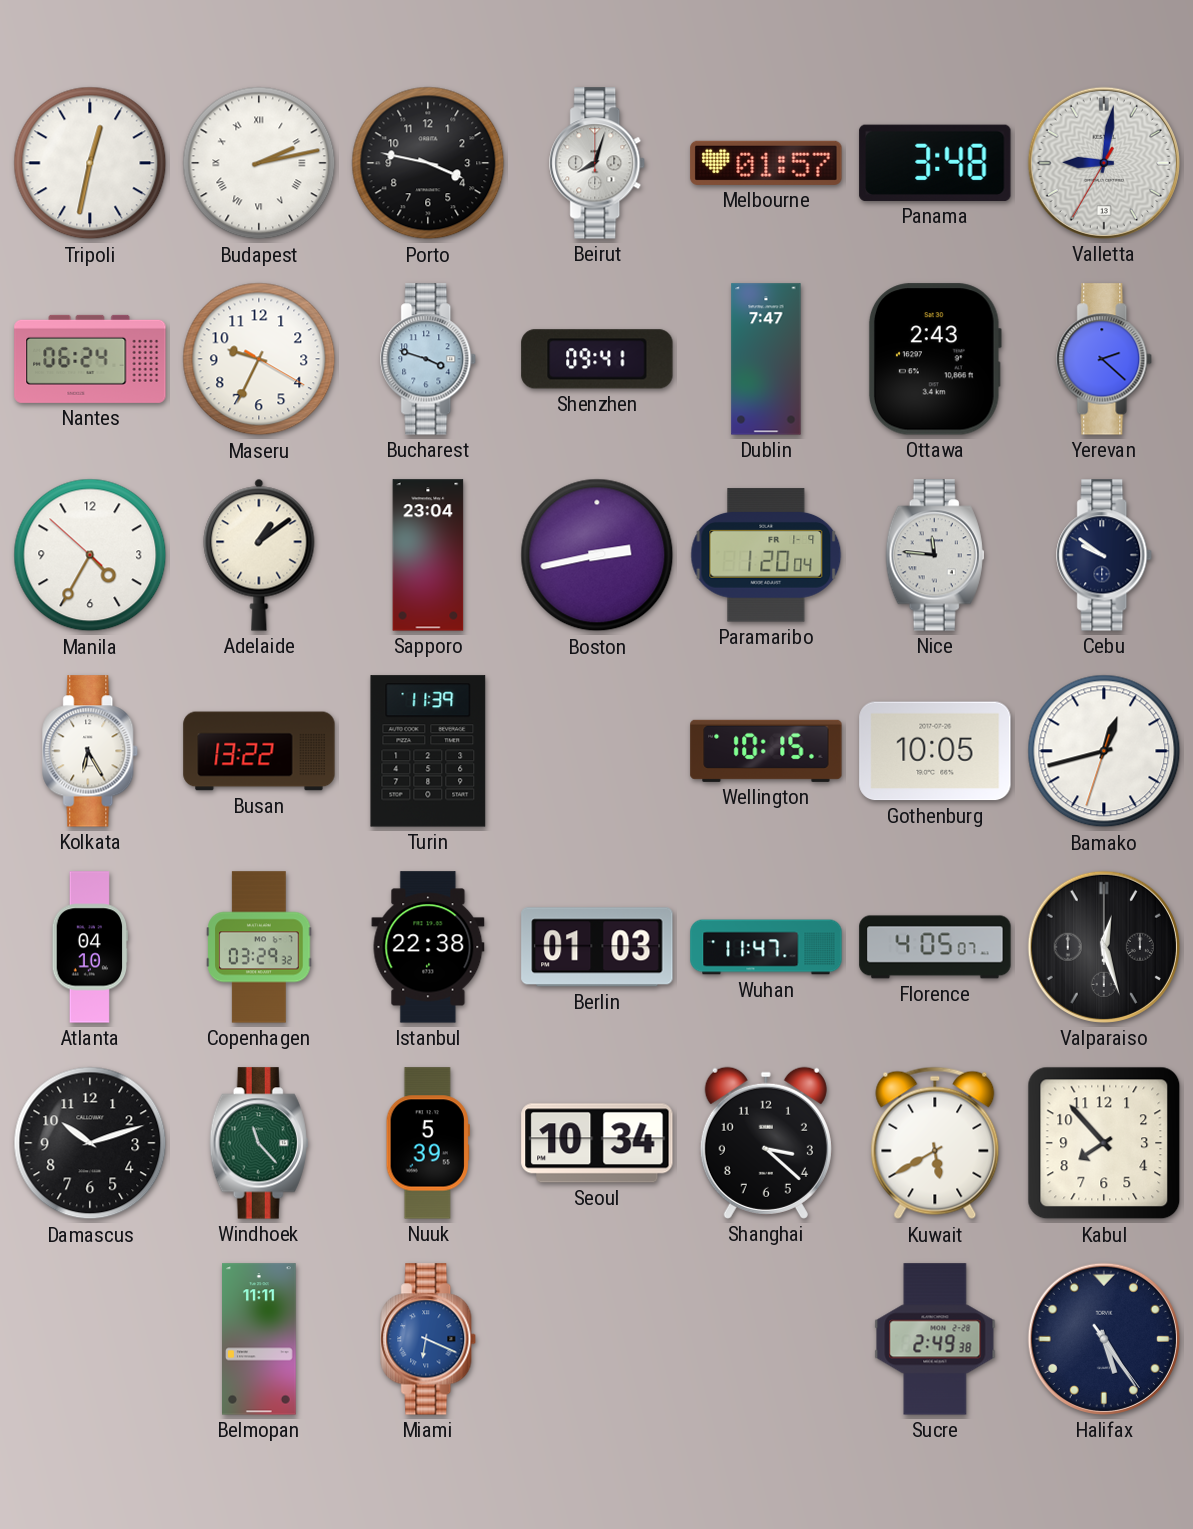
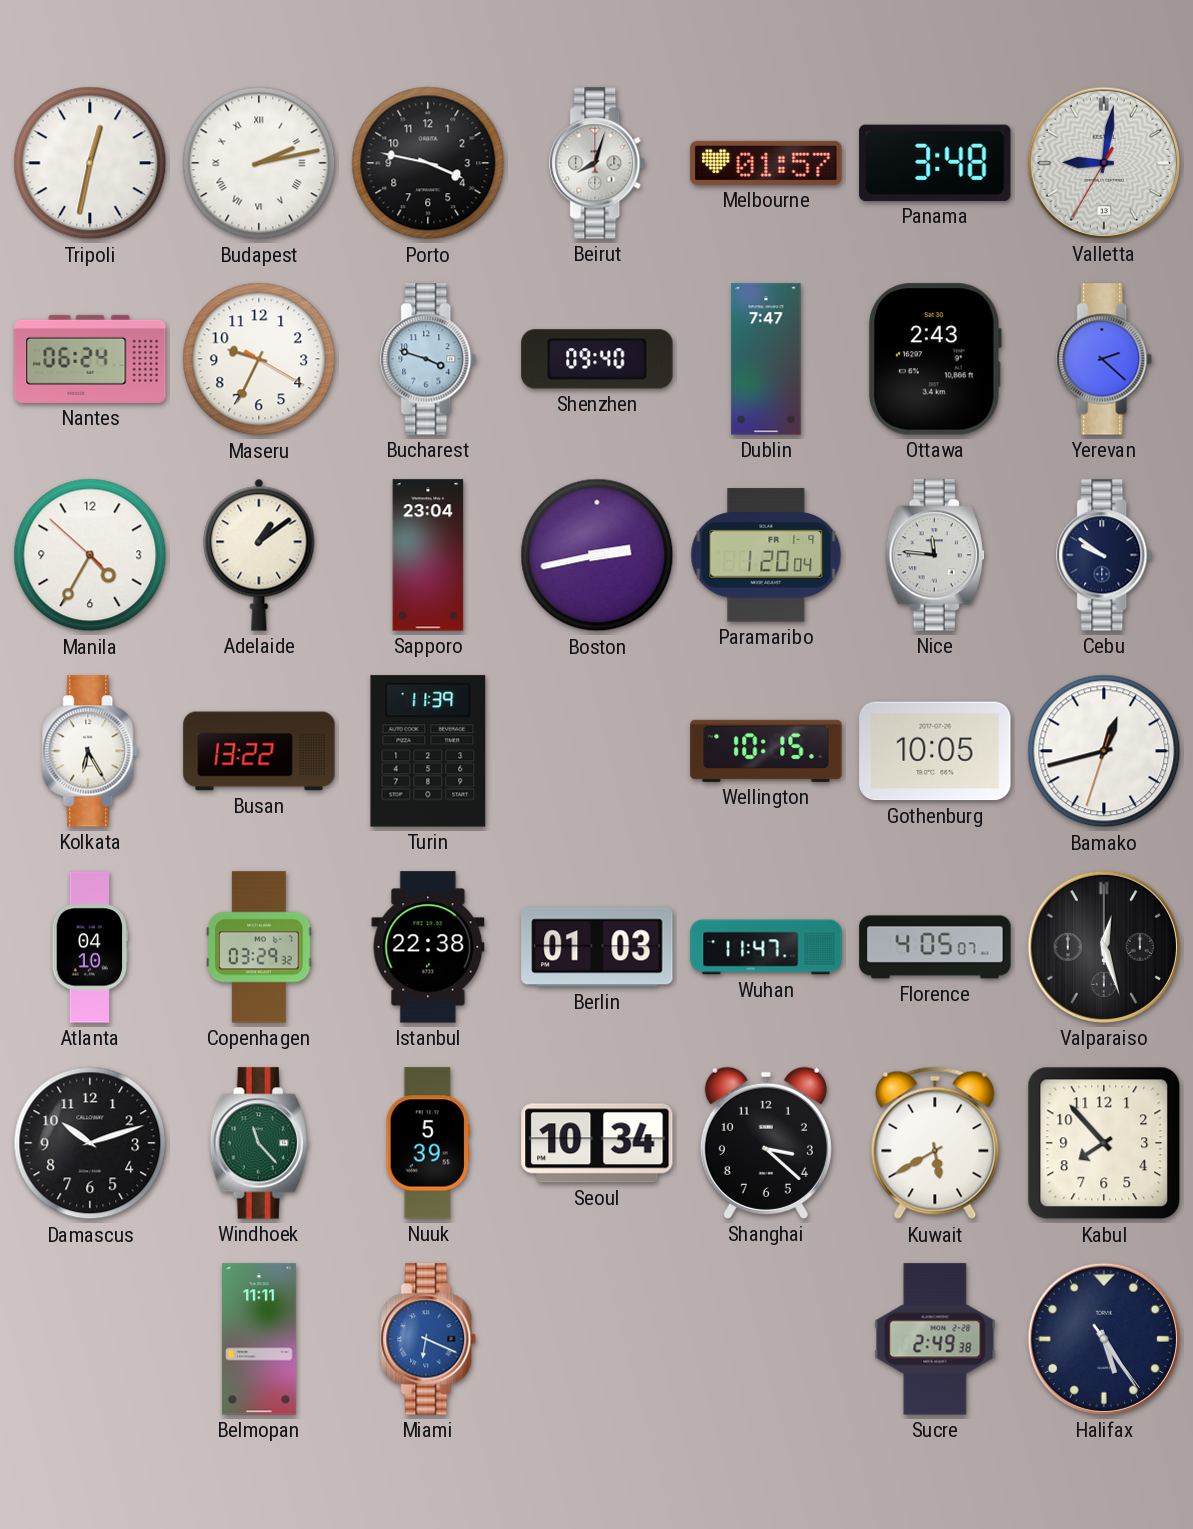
Shenzhen: 09:41 -> 09:40 (597, 359)
